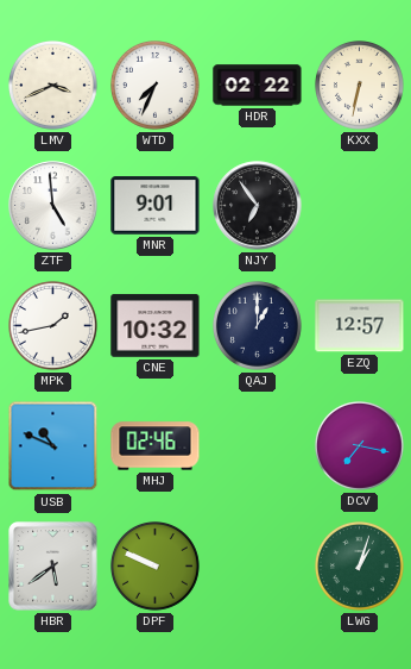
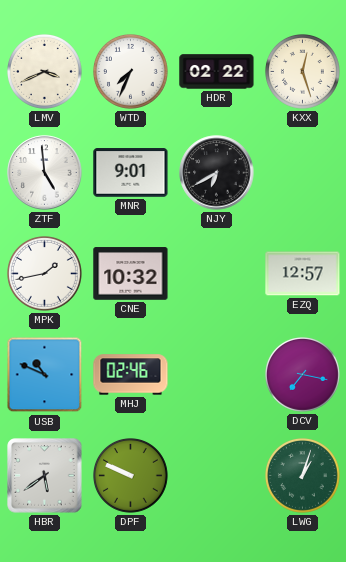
KXX: 6:32 -> 12:27 (303, 72)
NJY: 6:54 -> 6:40 (217, 173)
QAJ: 1:00 -> none (258, 326)
